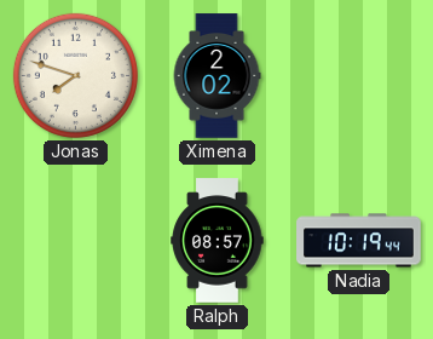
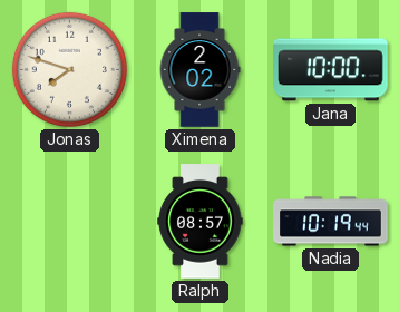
Jana: none -> 10:00 (331, 70)
